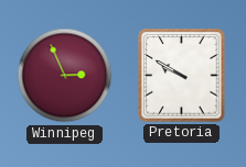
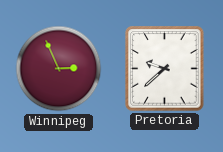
Pretoria: 9:50 -> 9:38 (165, 69)
